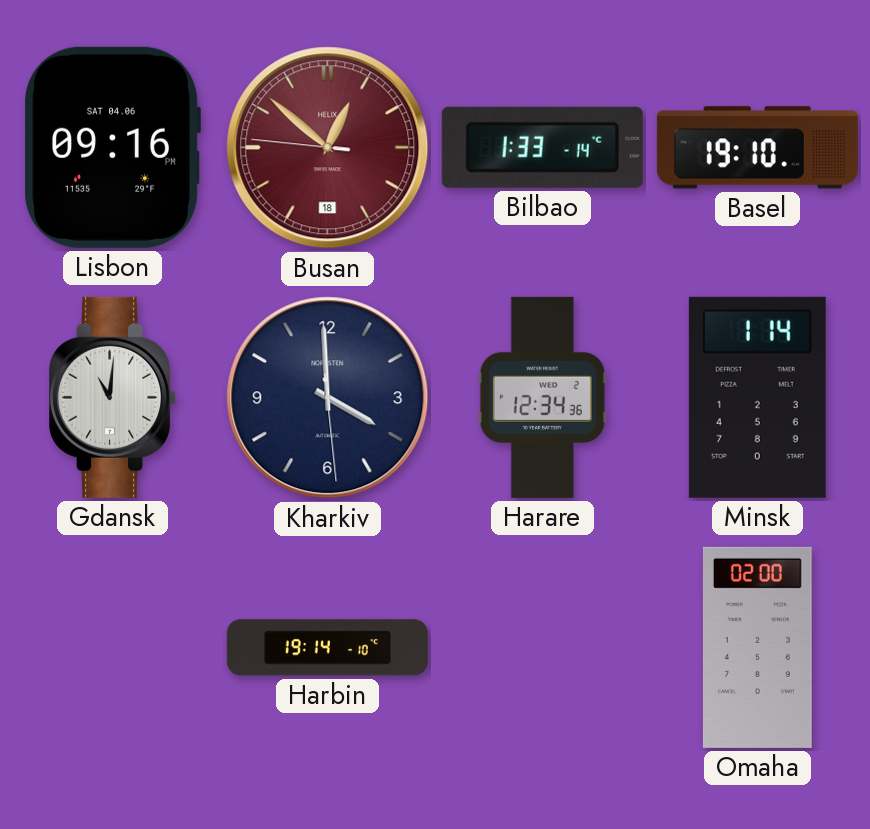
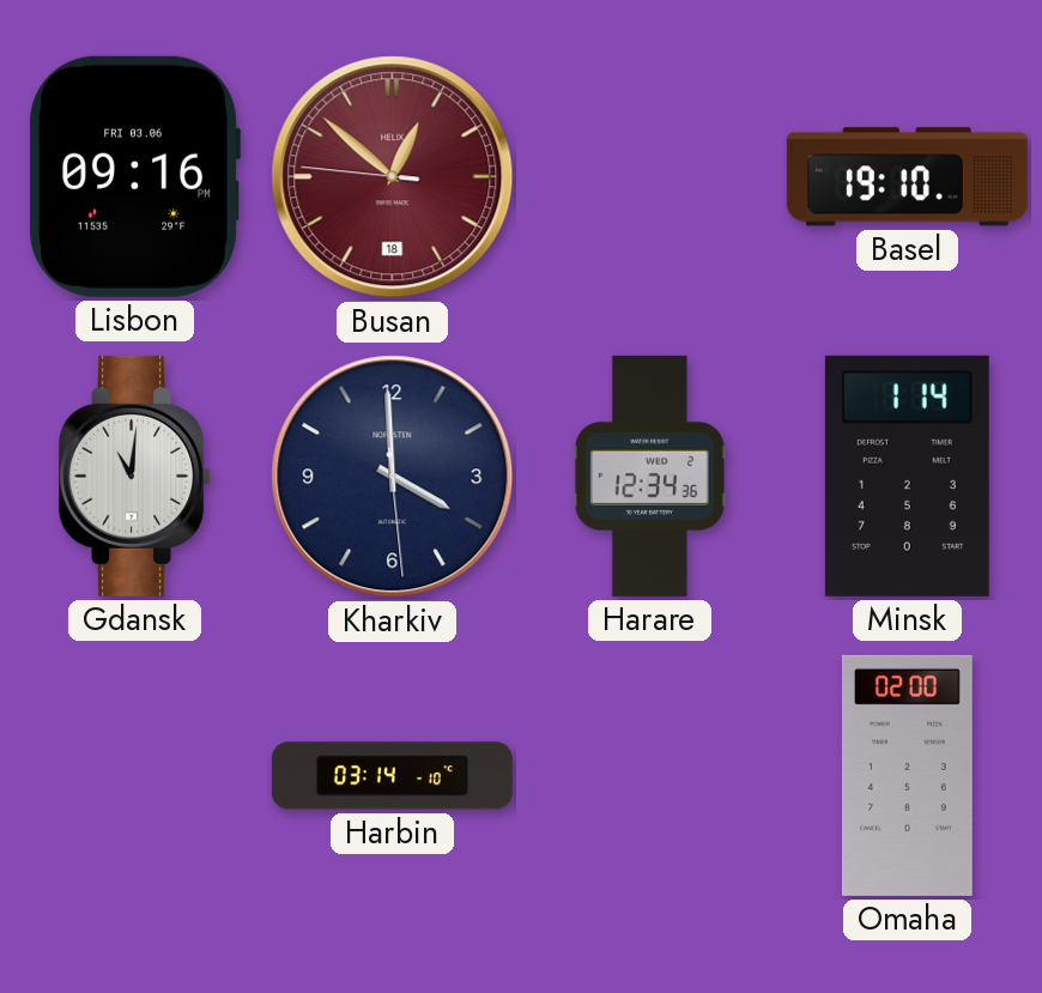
Lisbon date: SAT 04.06 -> FRI 03.06 (134, 176)
Bilbao: 1:33 -> none (542, 147)
Harbin: 19:14 -> 03:14 (392, 776)
